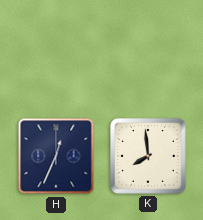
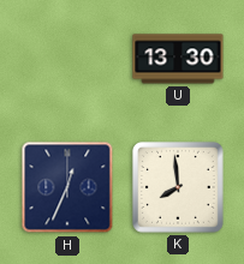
U: none -> 13:30 (178, 59)
